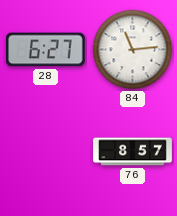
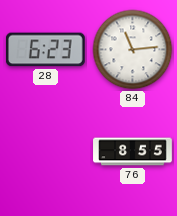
28: 6:27 -> 6:23 (45, 50)
76: 8:57 -> 8:55 (133, 152)
